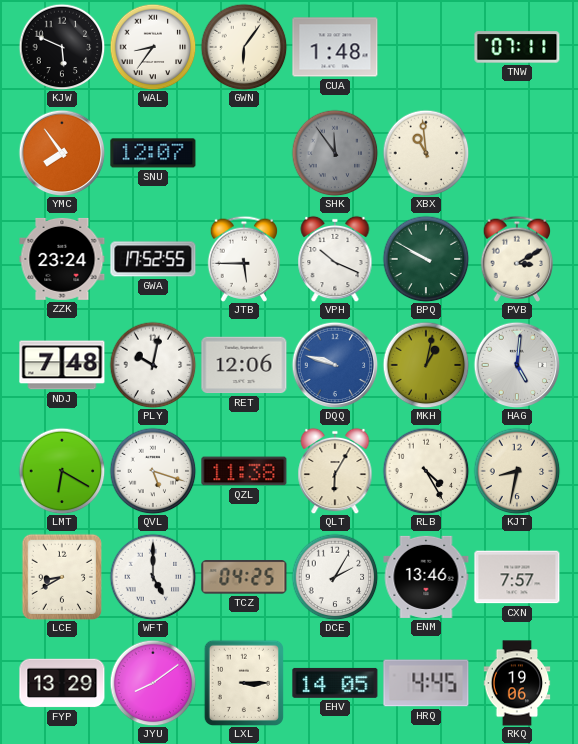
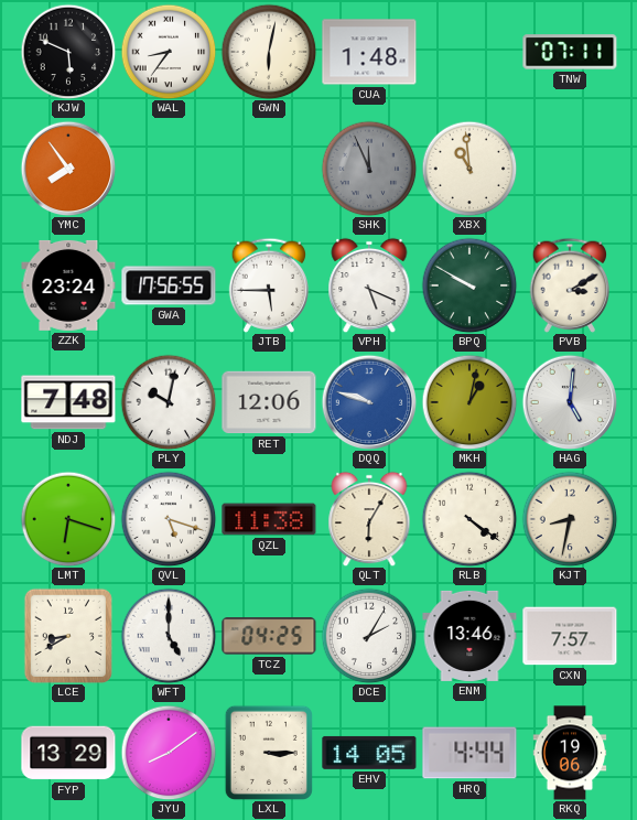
GWN: 6:06 -> 6:02 (269, 52)
SNU: 12:07 -> none (153, 153)
SHK: 11:54 -> 11:56 (369, 169)
GWA: 17:52 -> 17:56 (169, 285)
VPH: 10:19 -> 5:19 (369, 285)
LMT: 6:20 -> 6:18 (68, 519)
RLB: 4:25 -> 4:21 (469, 519)
HRQ: 4:45 -> 4:44 (469, 753)
